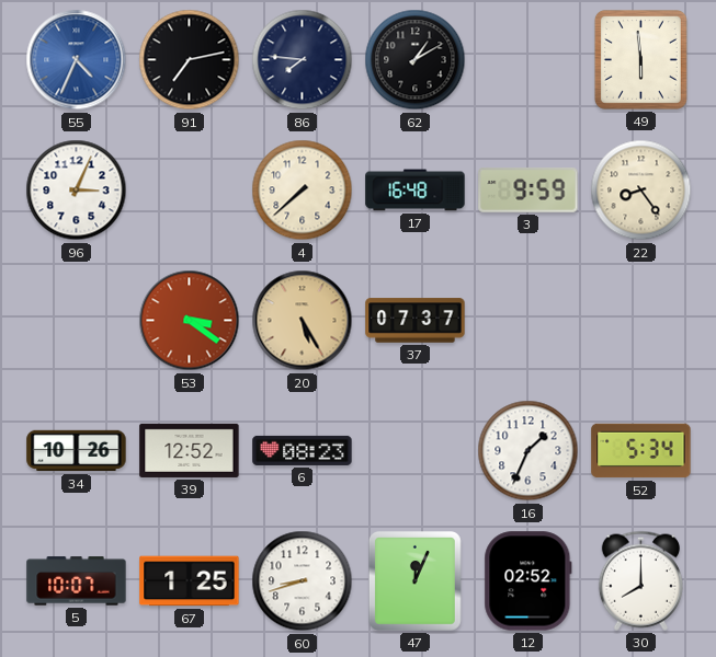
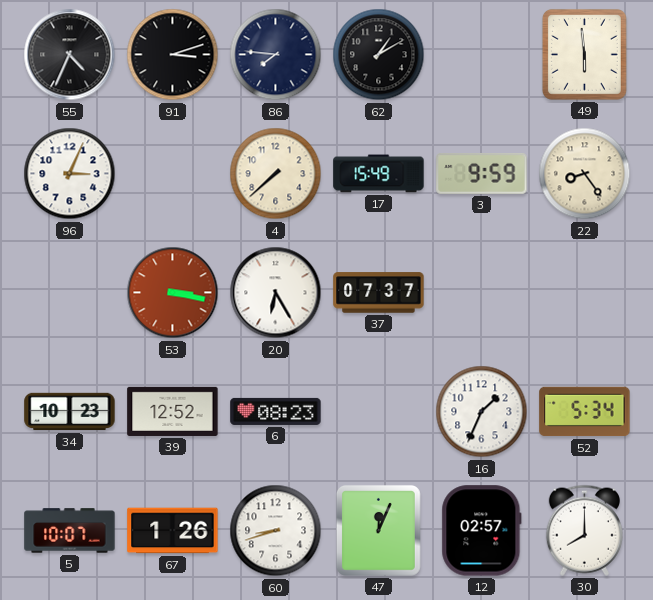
55 dial: blue -> black (70, 55)
91: 7:13 -> 3:12 (173, 55)
17: 16:48 -> 15:49 (379, 174)
53: 3:21 -> 3:17 (173, 293)
20: 5:25 -> 6:25 (276, 293)
20 dial: champagne -> white (276, 293)
34: 10:26 -> 10:23 (70, 412)
67: 1:25 -> 1:26 (173, 531)
12: 02:52 -> 02:57 (482, 531)
